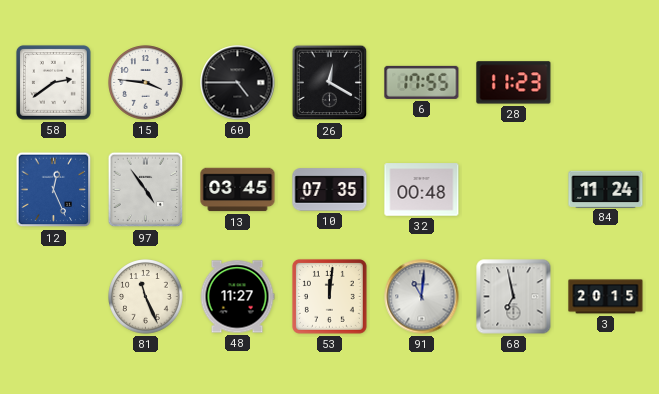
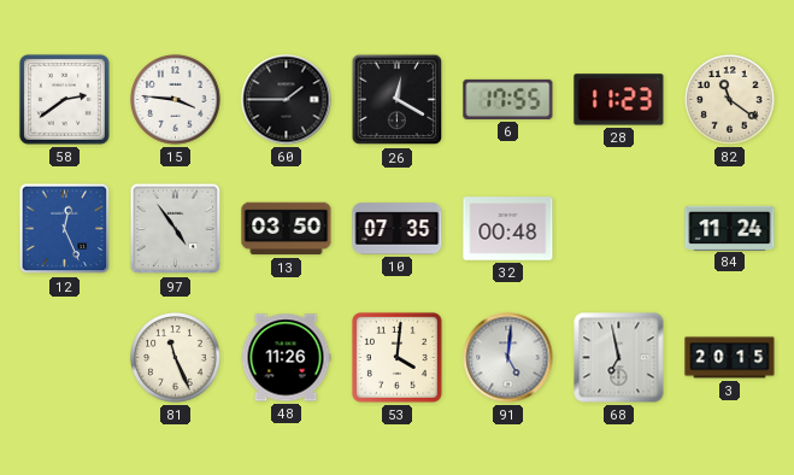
60: 4:45 -> 1:45 (287, 100)
82: none -> 11:21 (730, 100)
13: 03:45 -> 03:50 (287, 229)
48: 11:27 -> 11:26 (286, 358)
53: 12:01 -> 4:01 (396, 357)
91: 11:01 -> 5:01 (508, 358)
